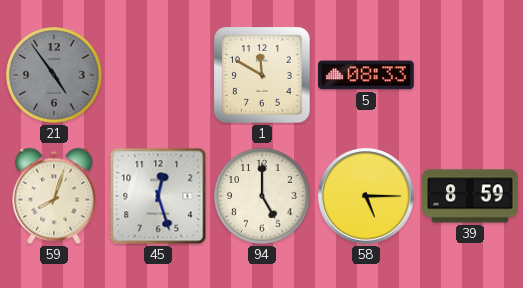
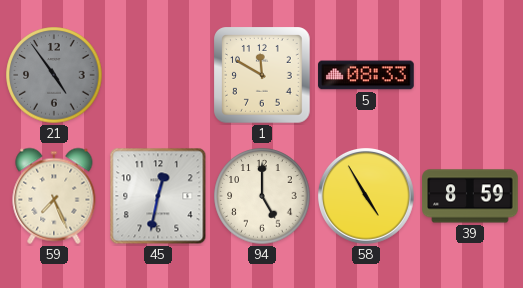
59: 8:03 -> 7:26 (54, 196)
45: 12:27 -> 12:32 (158, 196)
58: 5:15 -> 4:55 (367, 197)
